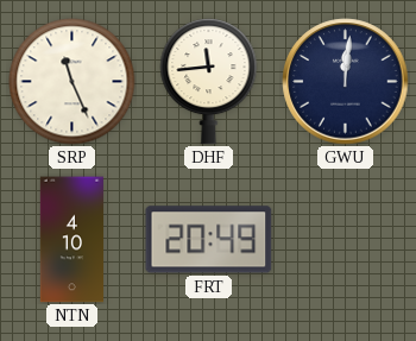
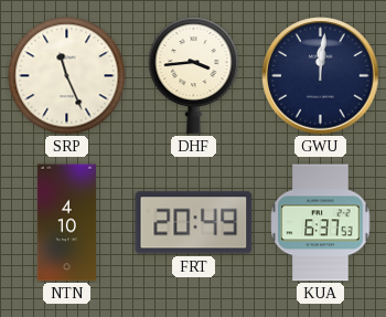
DHF: 11:44 -> 3:44 (194, 76)
KUA: none -> 6:37 (321, 223)
